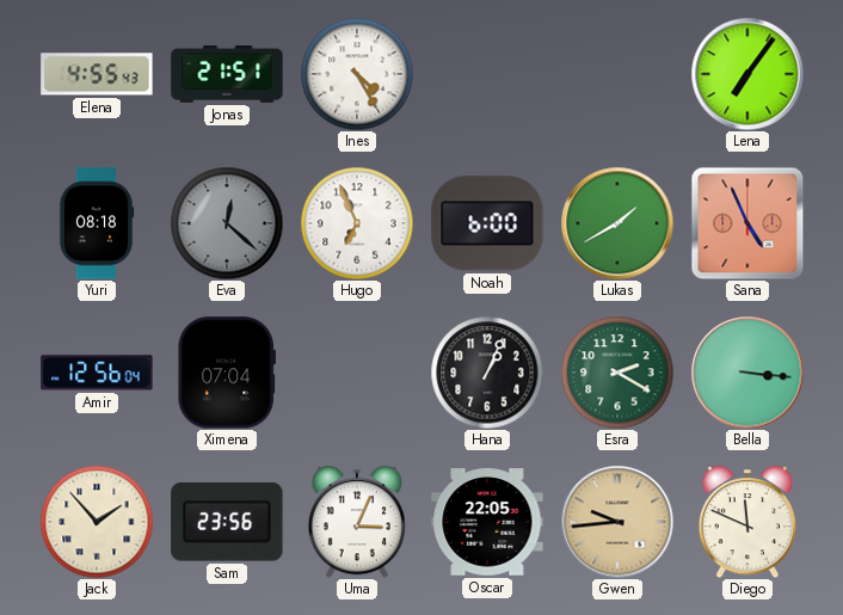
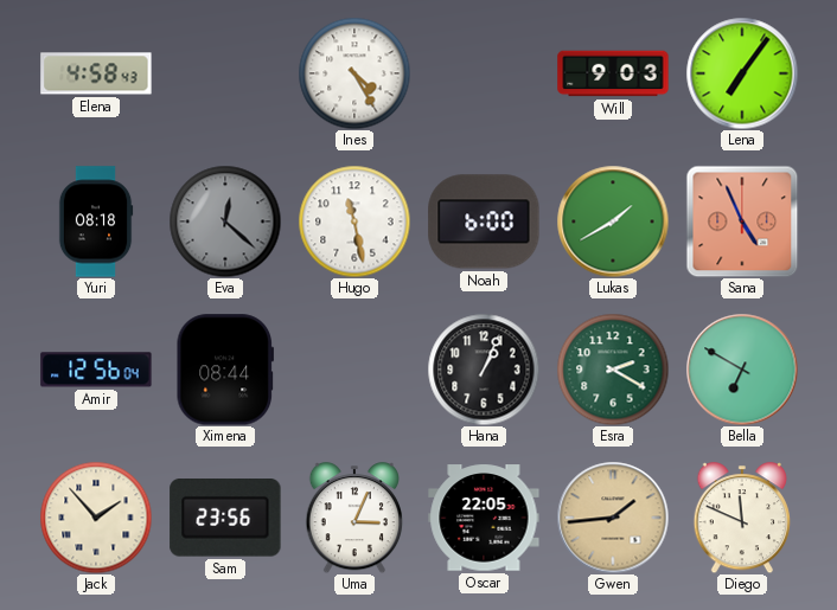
Elena: 4:55 -> 4:58 (96, 73)
Jonas: 21:51 -> none (227, 74)
Will: none -> 9:03 (613, 73)
Hugo: 6:56 -> 11:28 (354, 221)
Ximena: 07:04 -> 08:44 (224, 370)
Bella: 3:16 -> 6:50 (742, 370)
Gwen: 9:44 -> 1:44 (613, 518)
